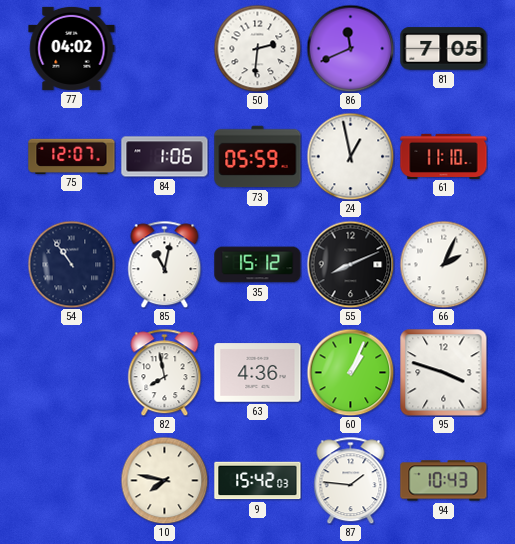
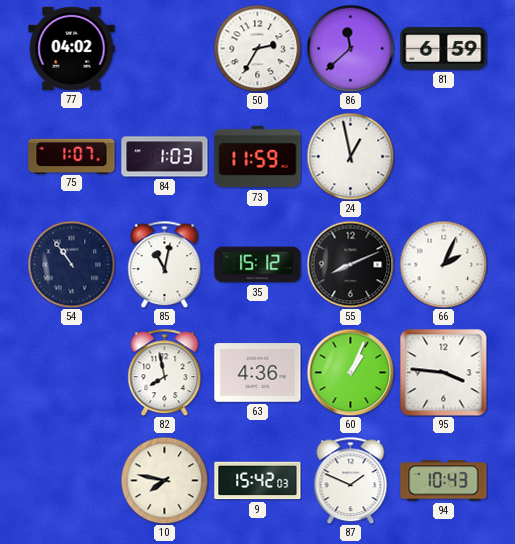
50: 2:31 -> 2:35 (257, 48)
86: 11:41 -> 11:38 (350, 48)
81: 7:05 -> 6:59 (444, 49)
75: 12:07 -> 1:07 (72, 156)
84: 1:06 -> 1:03 (165, 157)
73: 05:59 -> 11:59 (258, 157)
61: 11:10 -> none (444, 156)
95: 3:48 -> 3:46 (444, 373)
87: 1:46 -> 1:49 (351, 480)
